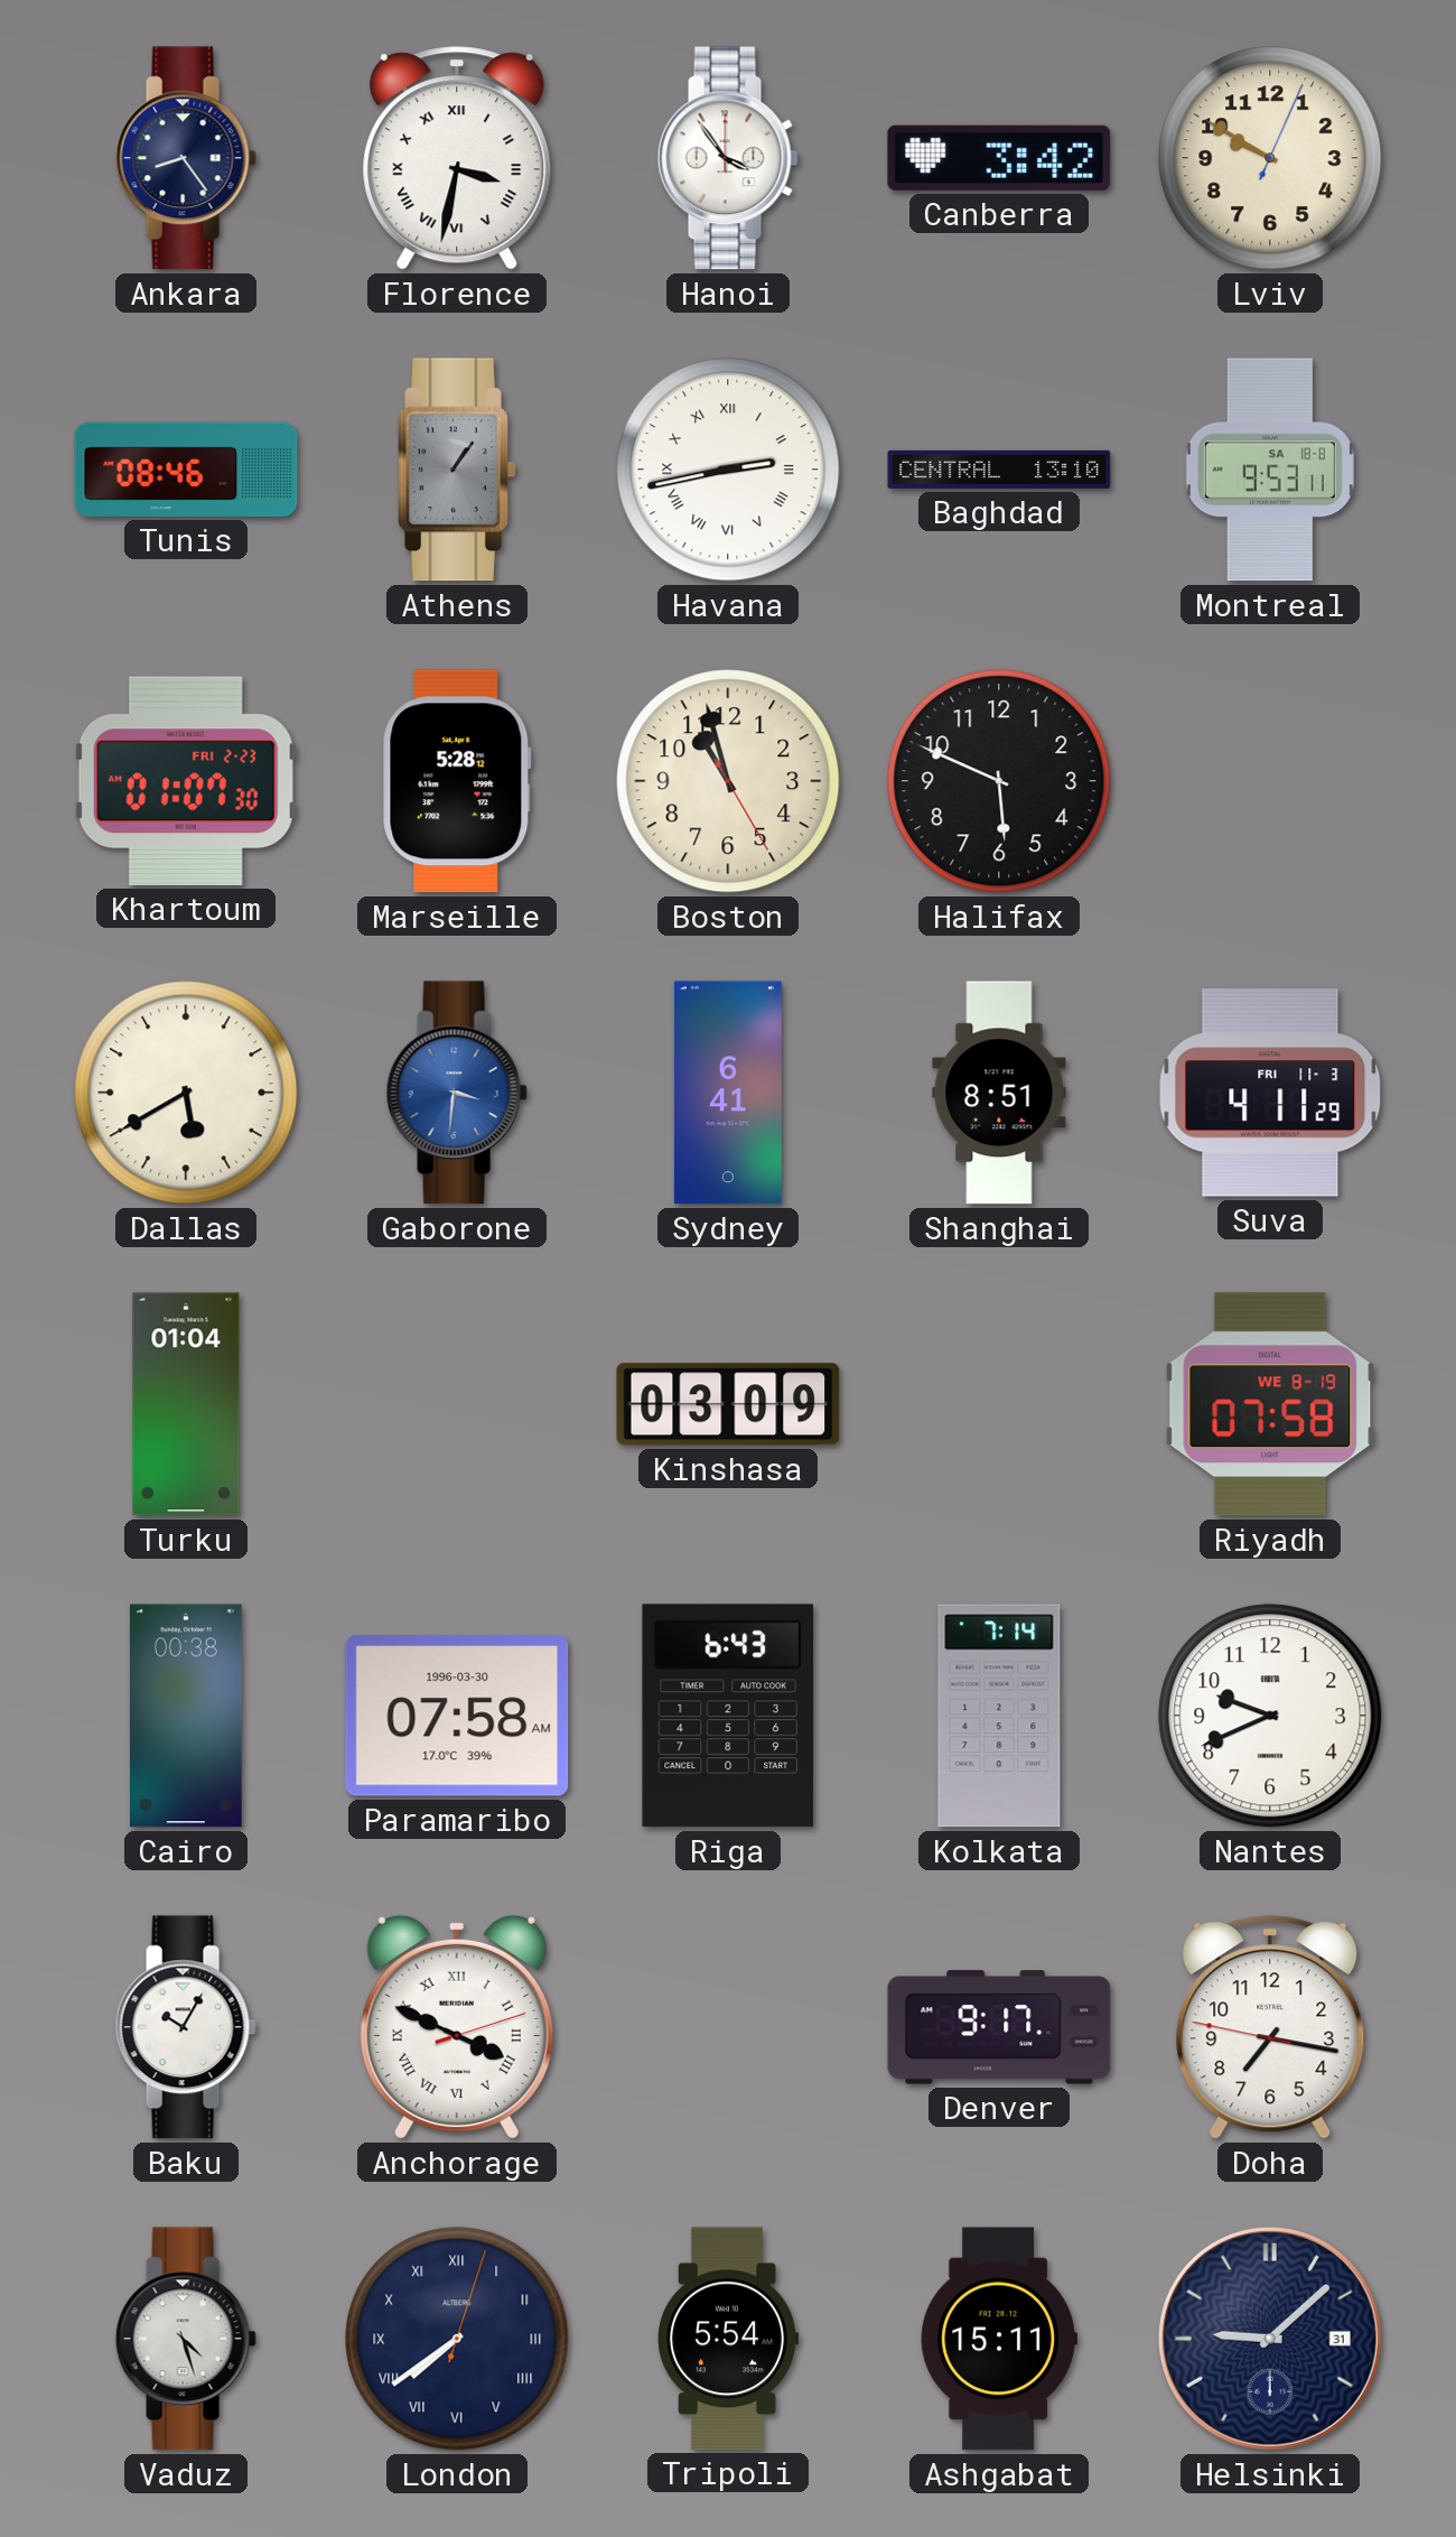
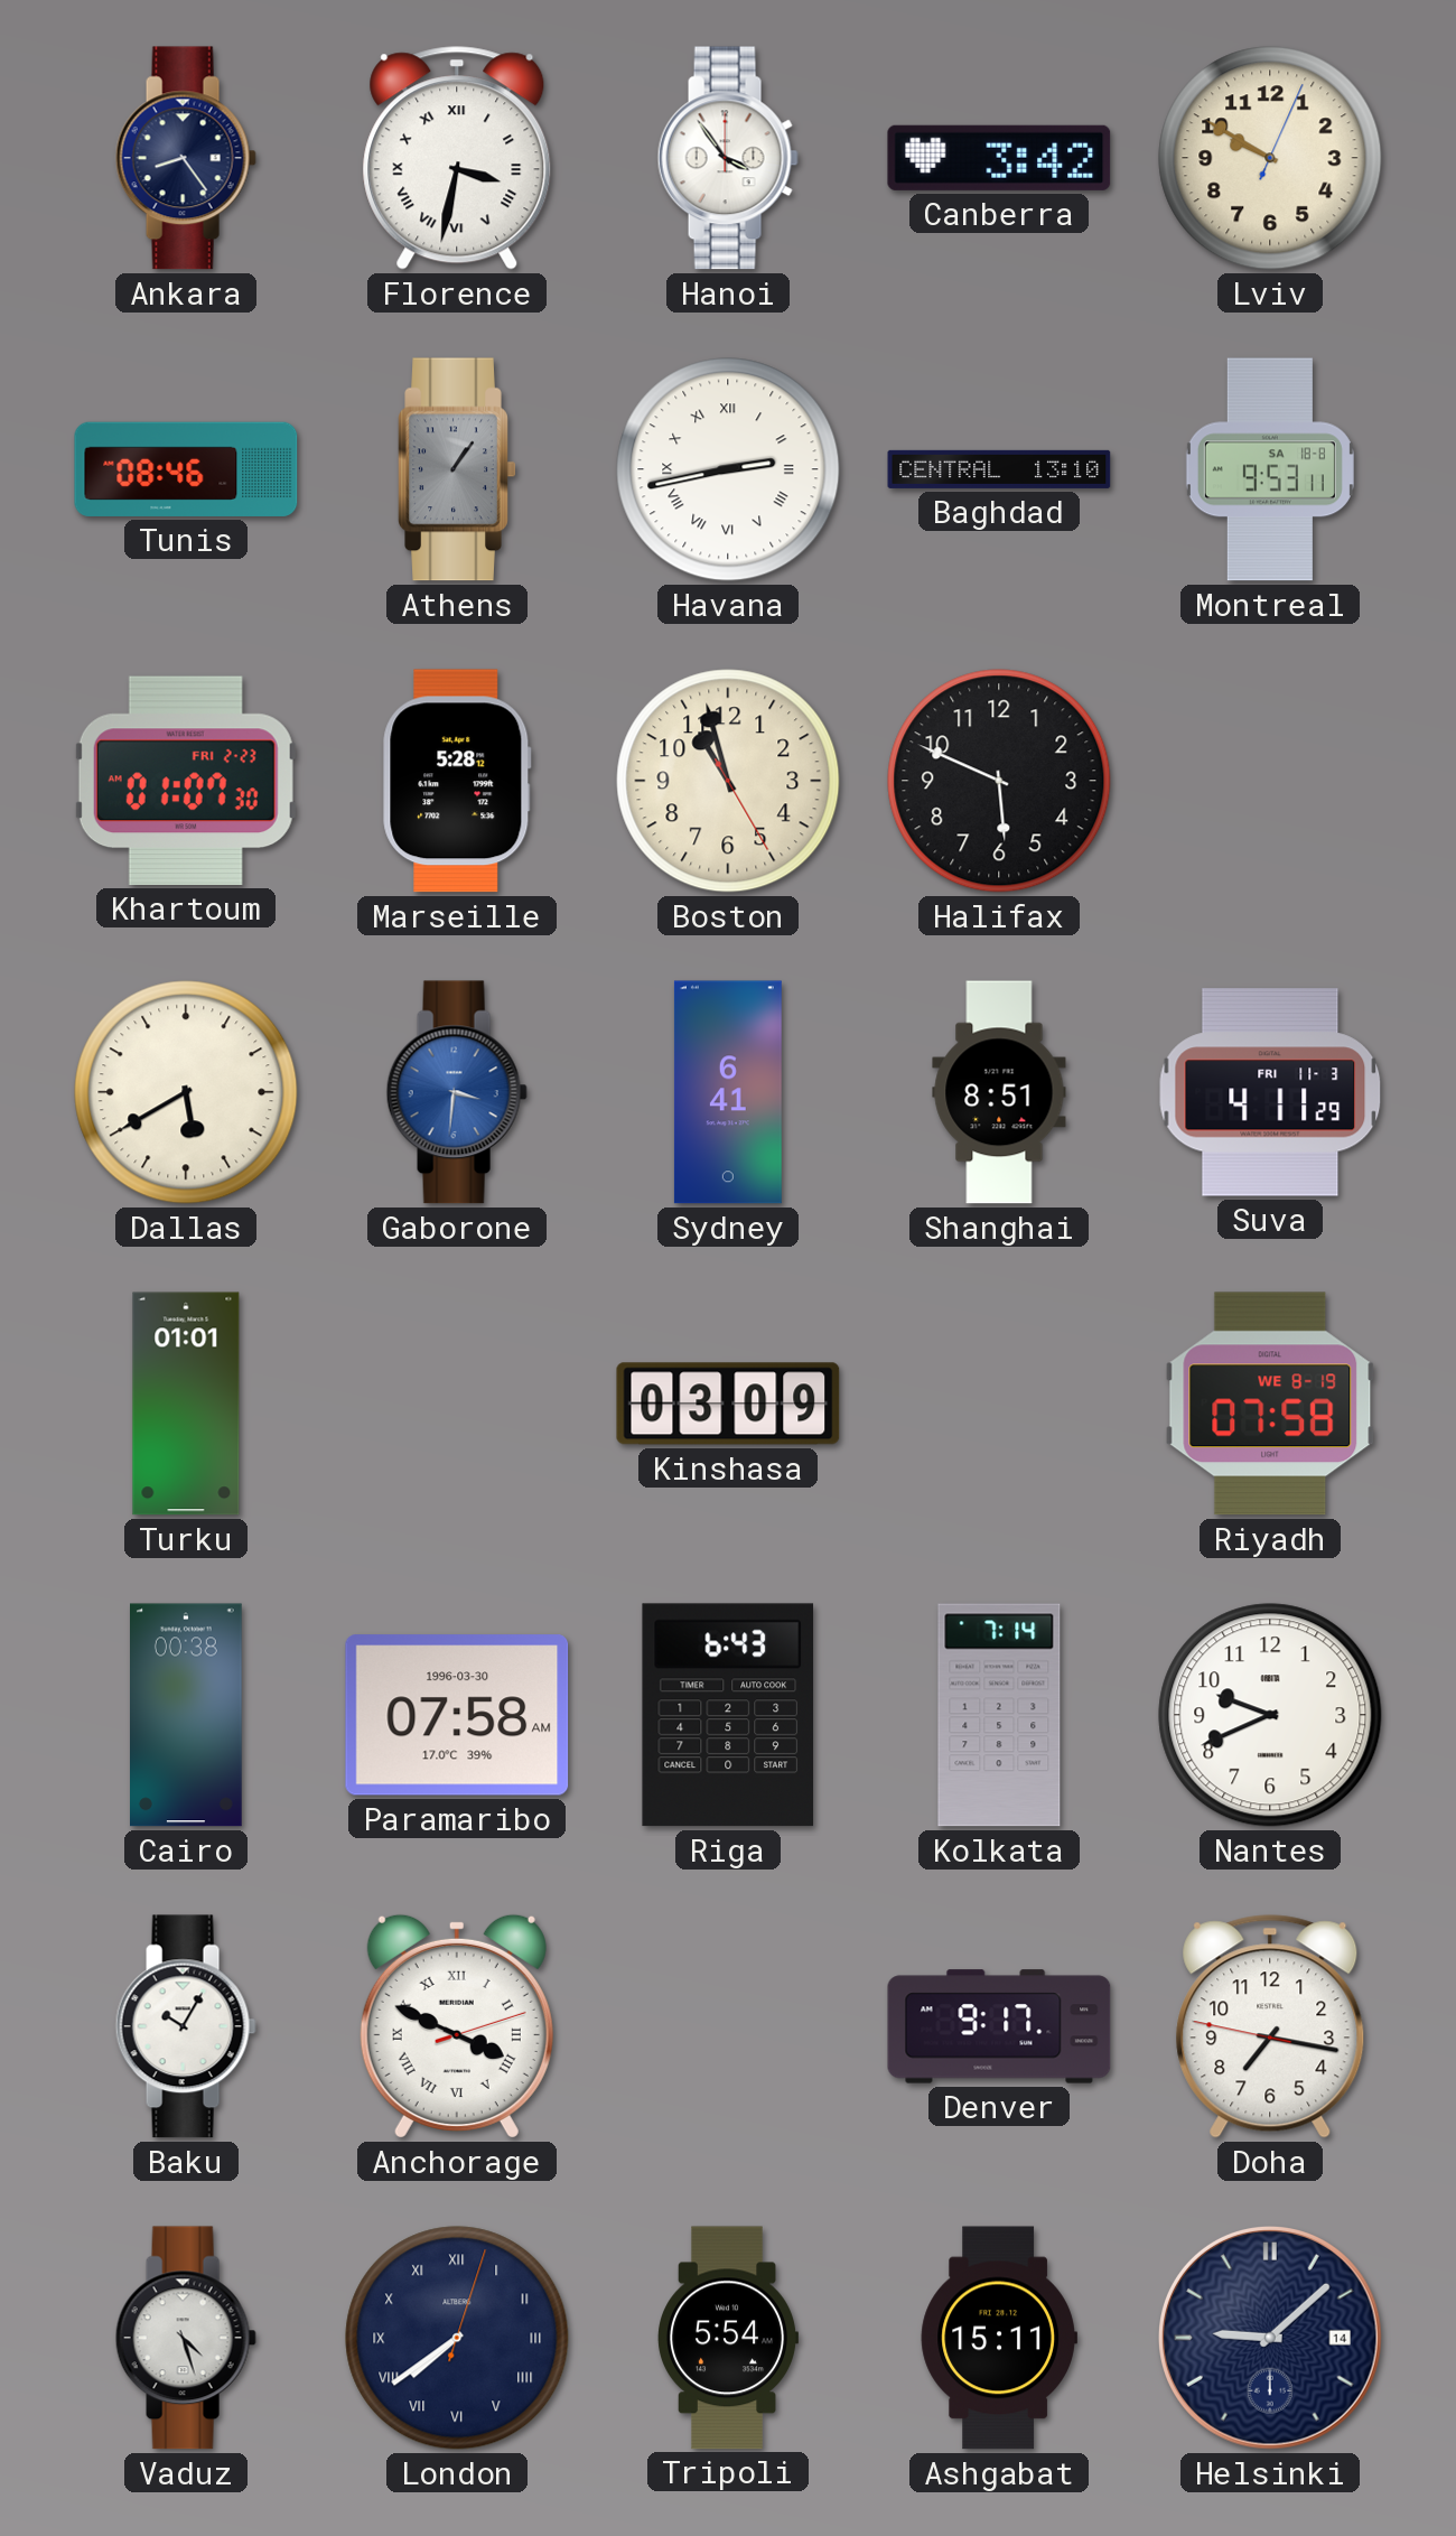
Turku: 01:04 -> 01:01 (186, 1404)
Helsinki date: 31 -> 14 (1271, 2339)
